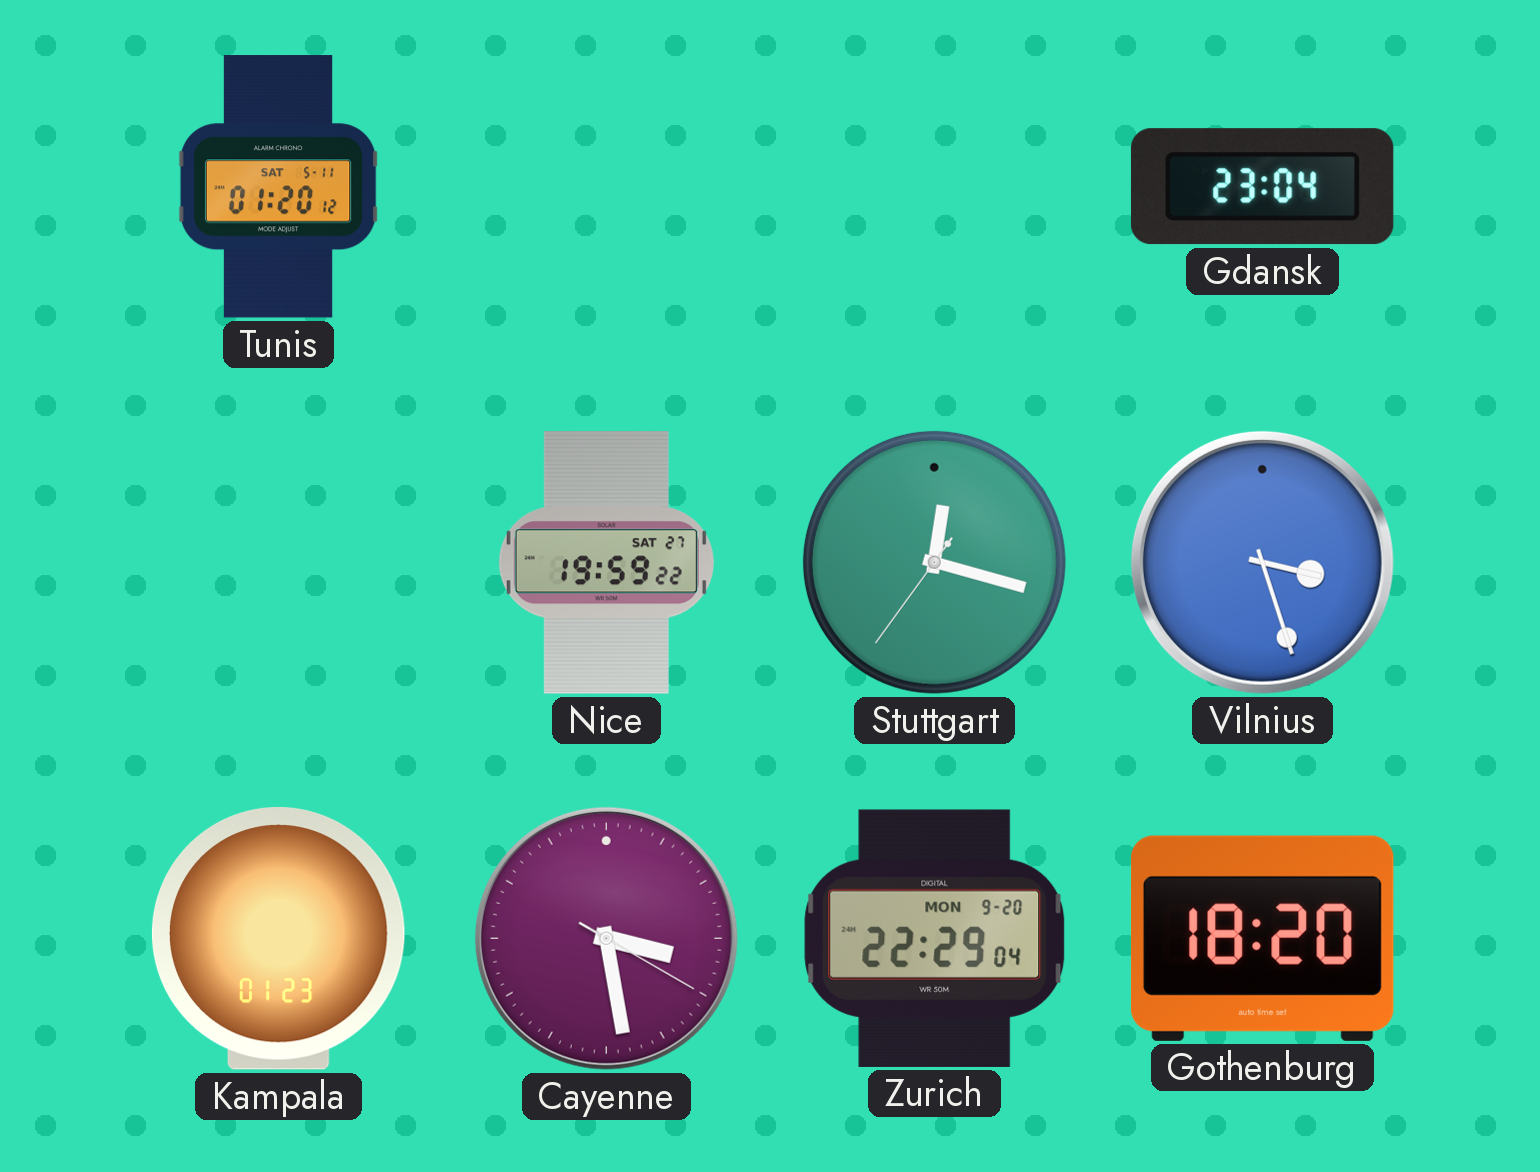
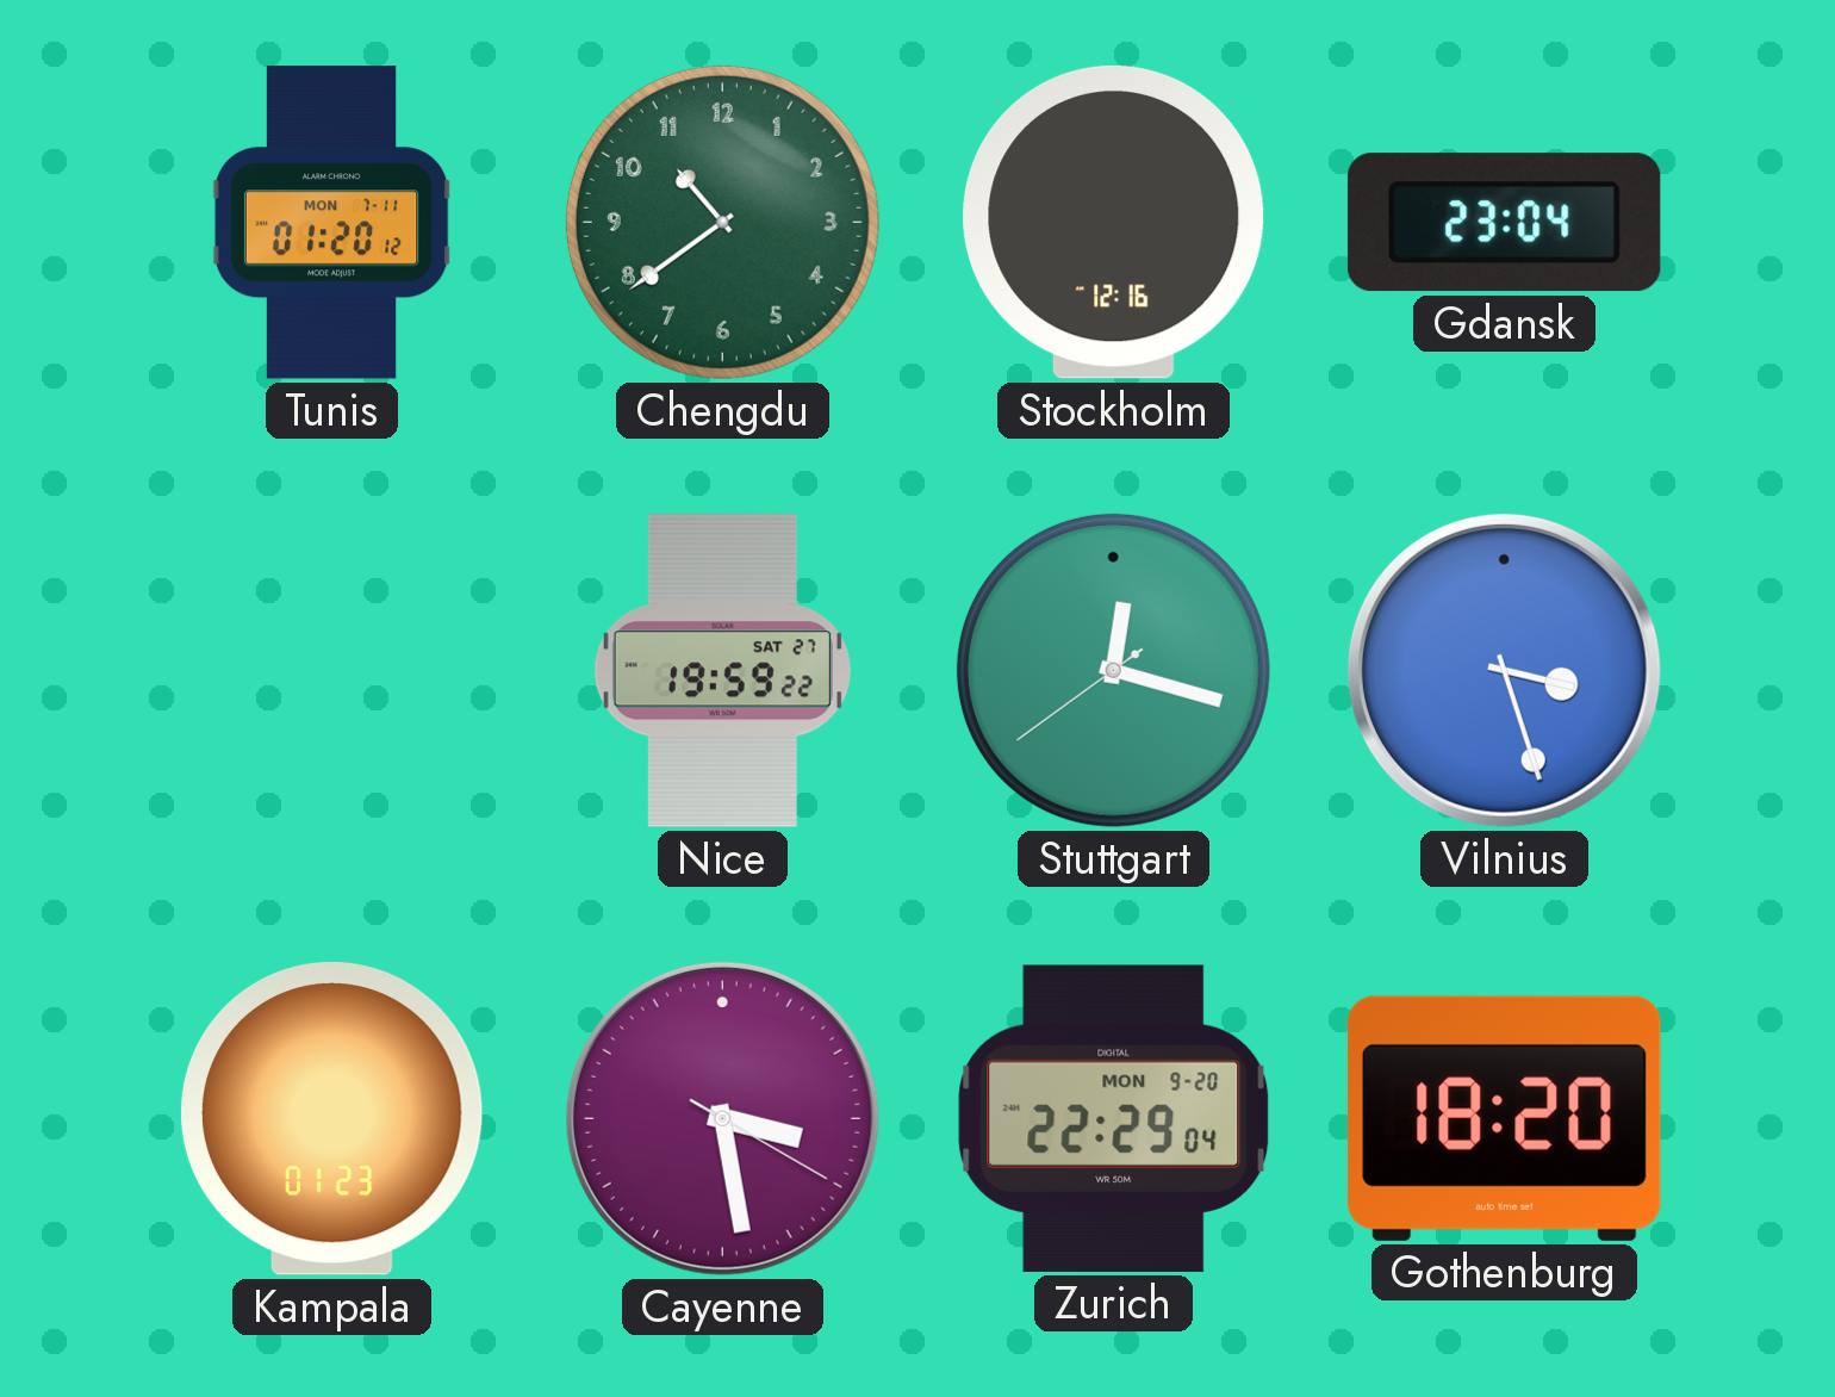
Tunis date: SAT 5-11 -> MON 7-11 (332, 223)
Chengdu: none -> 10:39 (722, 222)
Stockholm: none -> 12:16 (1114, 222)
Stuttgart: 12:17:36 -> 12:17:39 (1113, 670)
